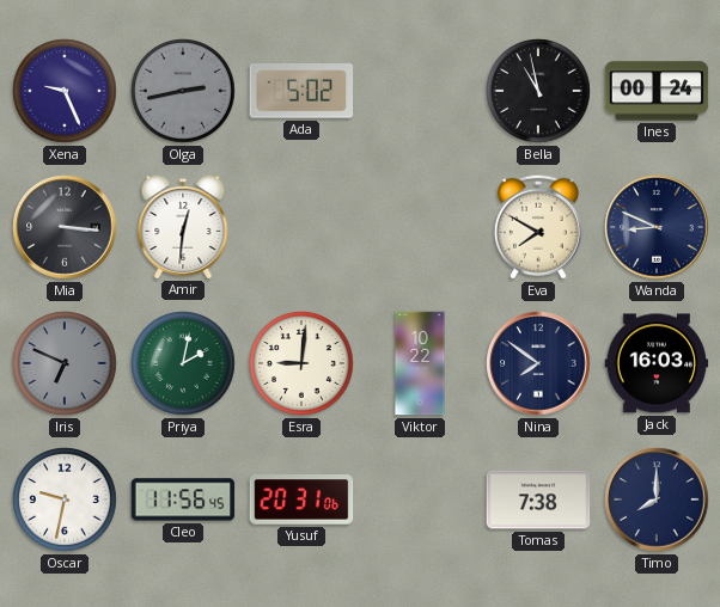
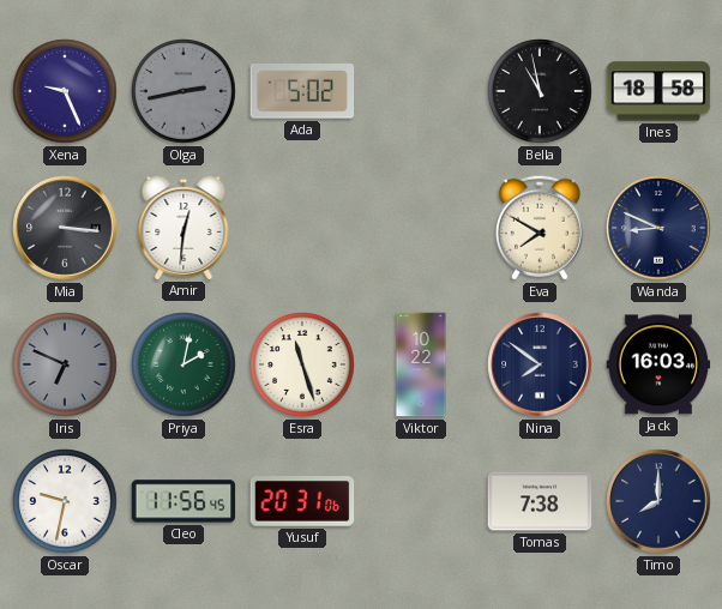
Ines: 00:24 -> 18:58 (658, 91)
Esra: 9:01 -> 11:27 (302, 364)
